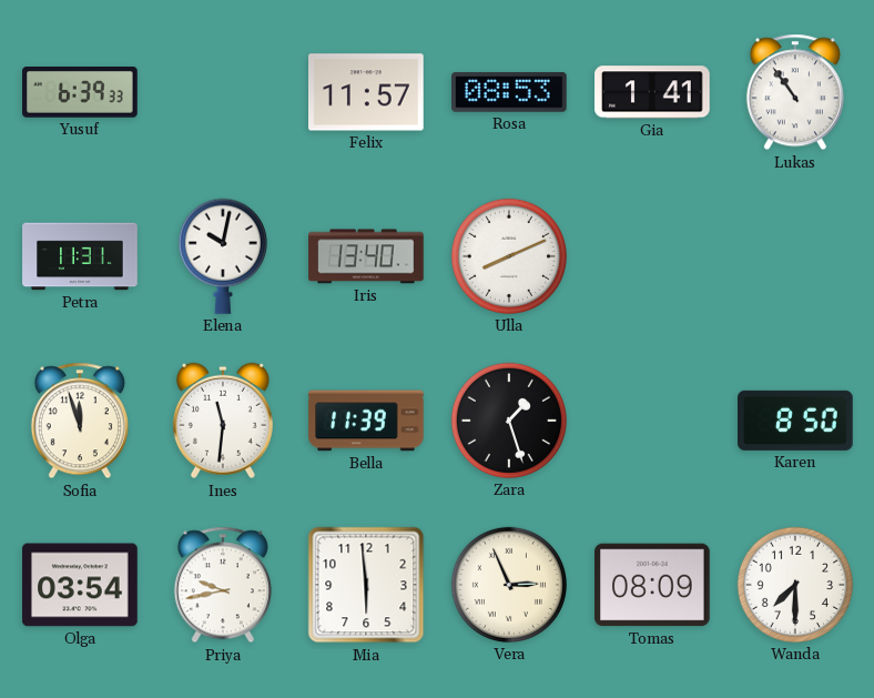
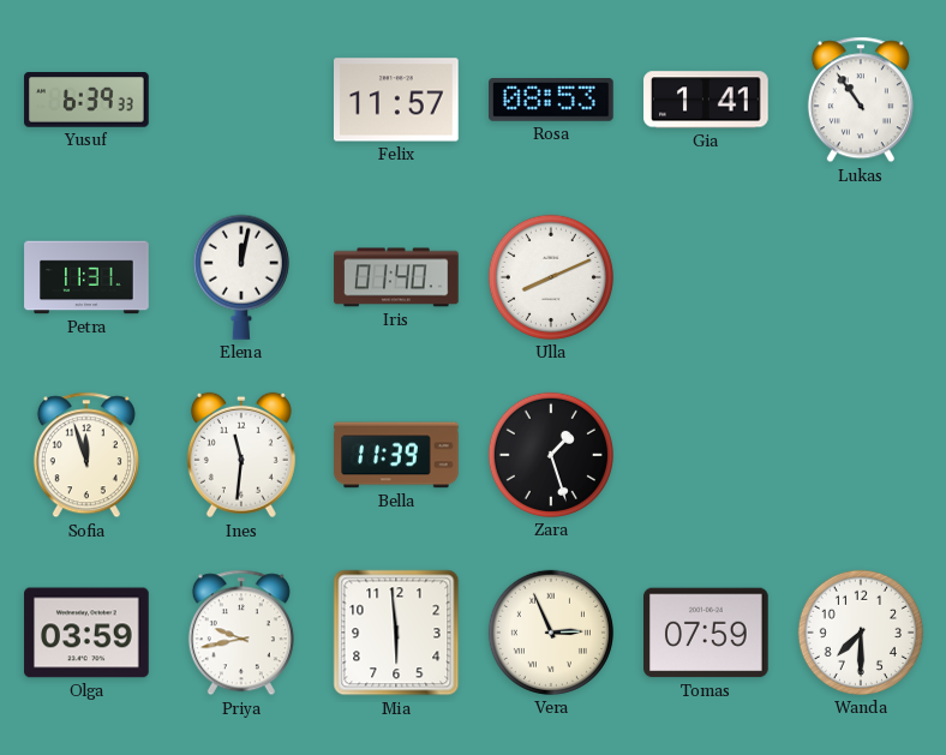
Elena: 10:02 -> 12:02 (241, 277)
Iris: 13:40 -> 01:40 (396, 277)
Karen: 8:50 -> none (796, 421)
Olga: 03:54 -> 03:59 (86, 633)
Tomas: 08:09 -> 07:59 (707, 633)
